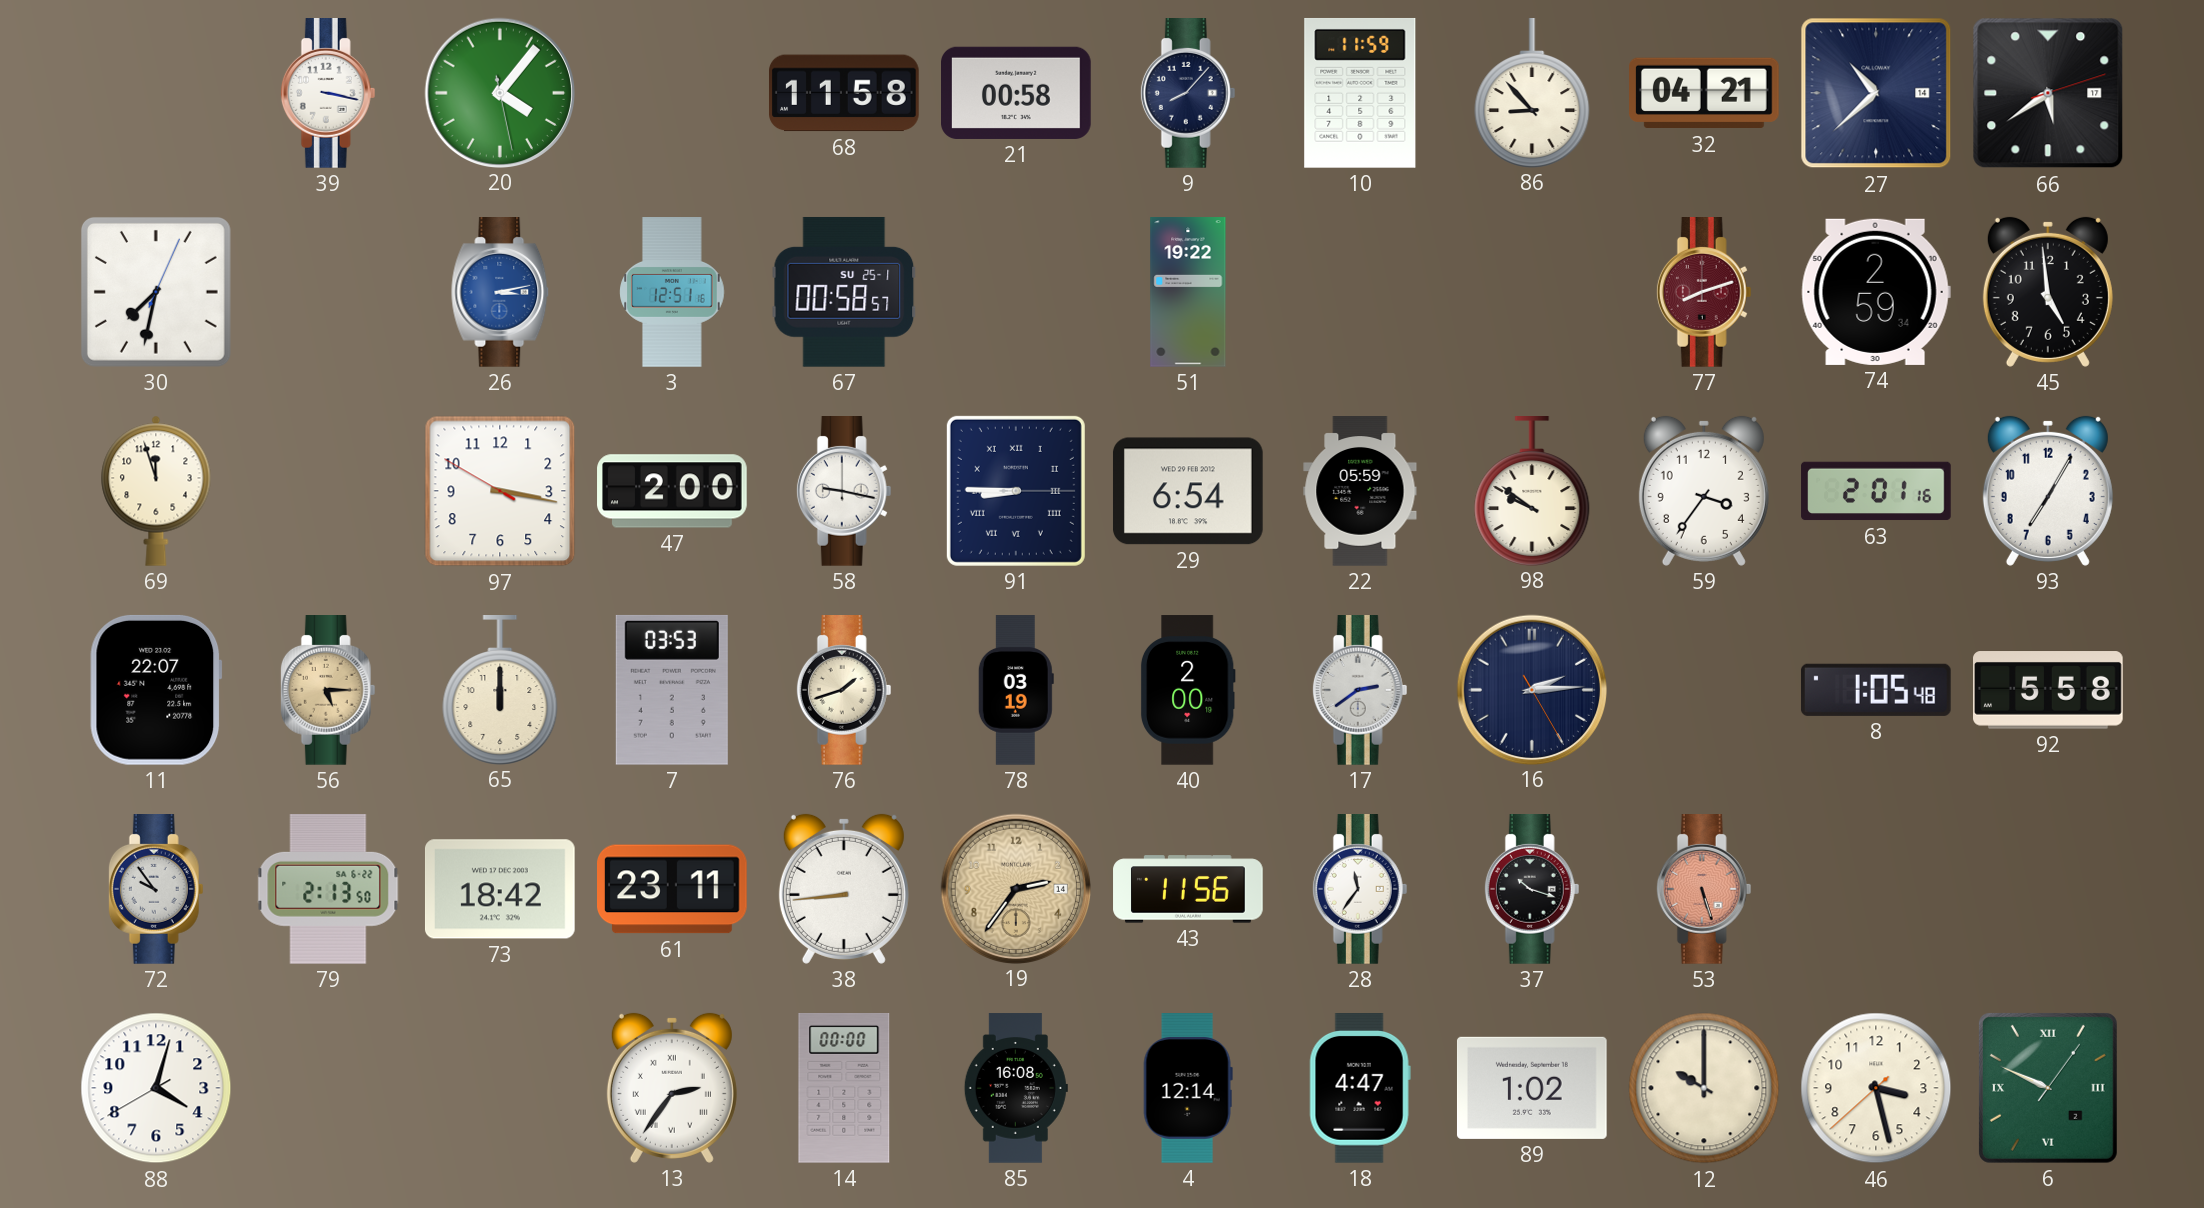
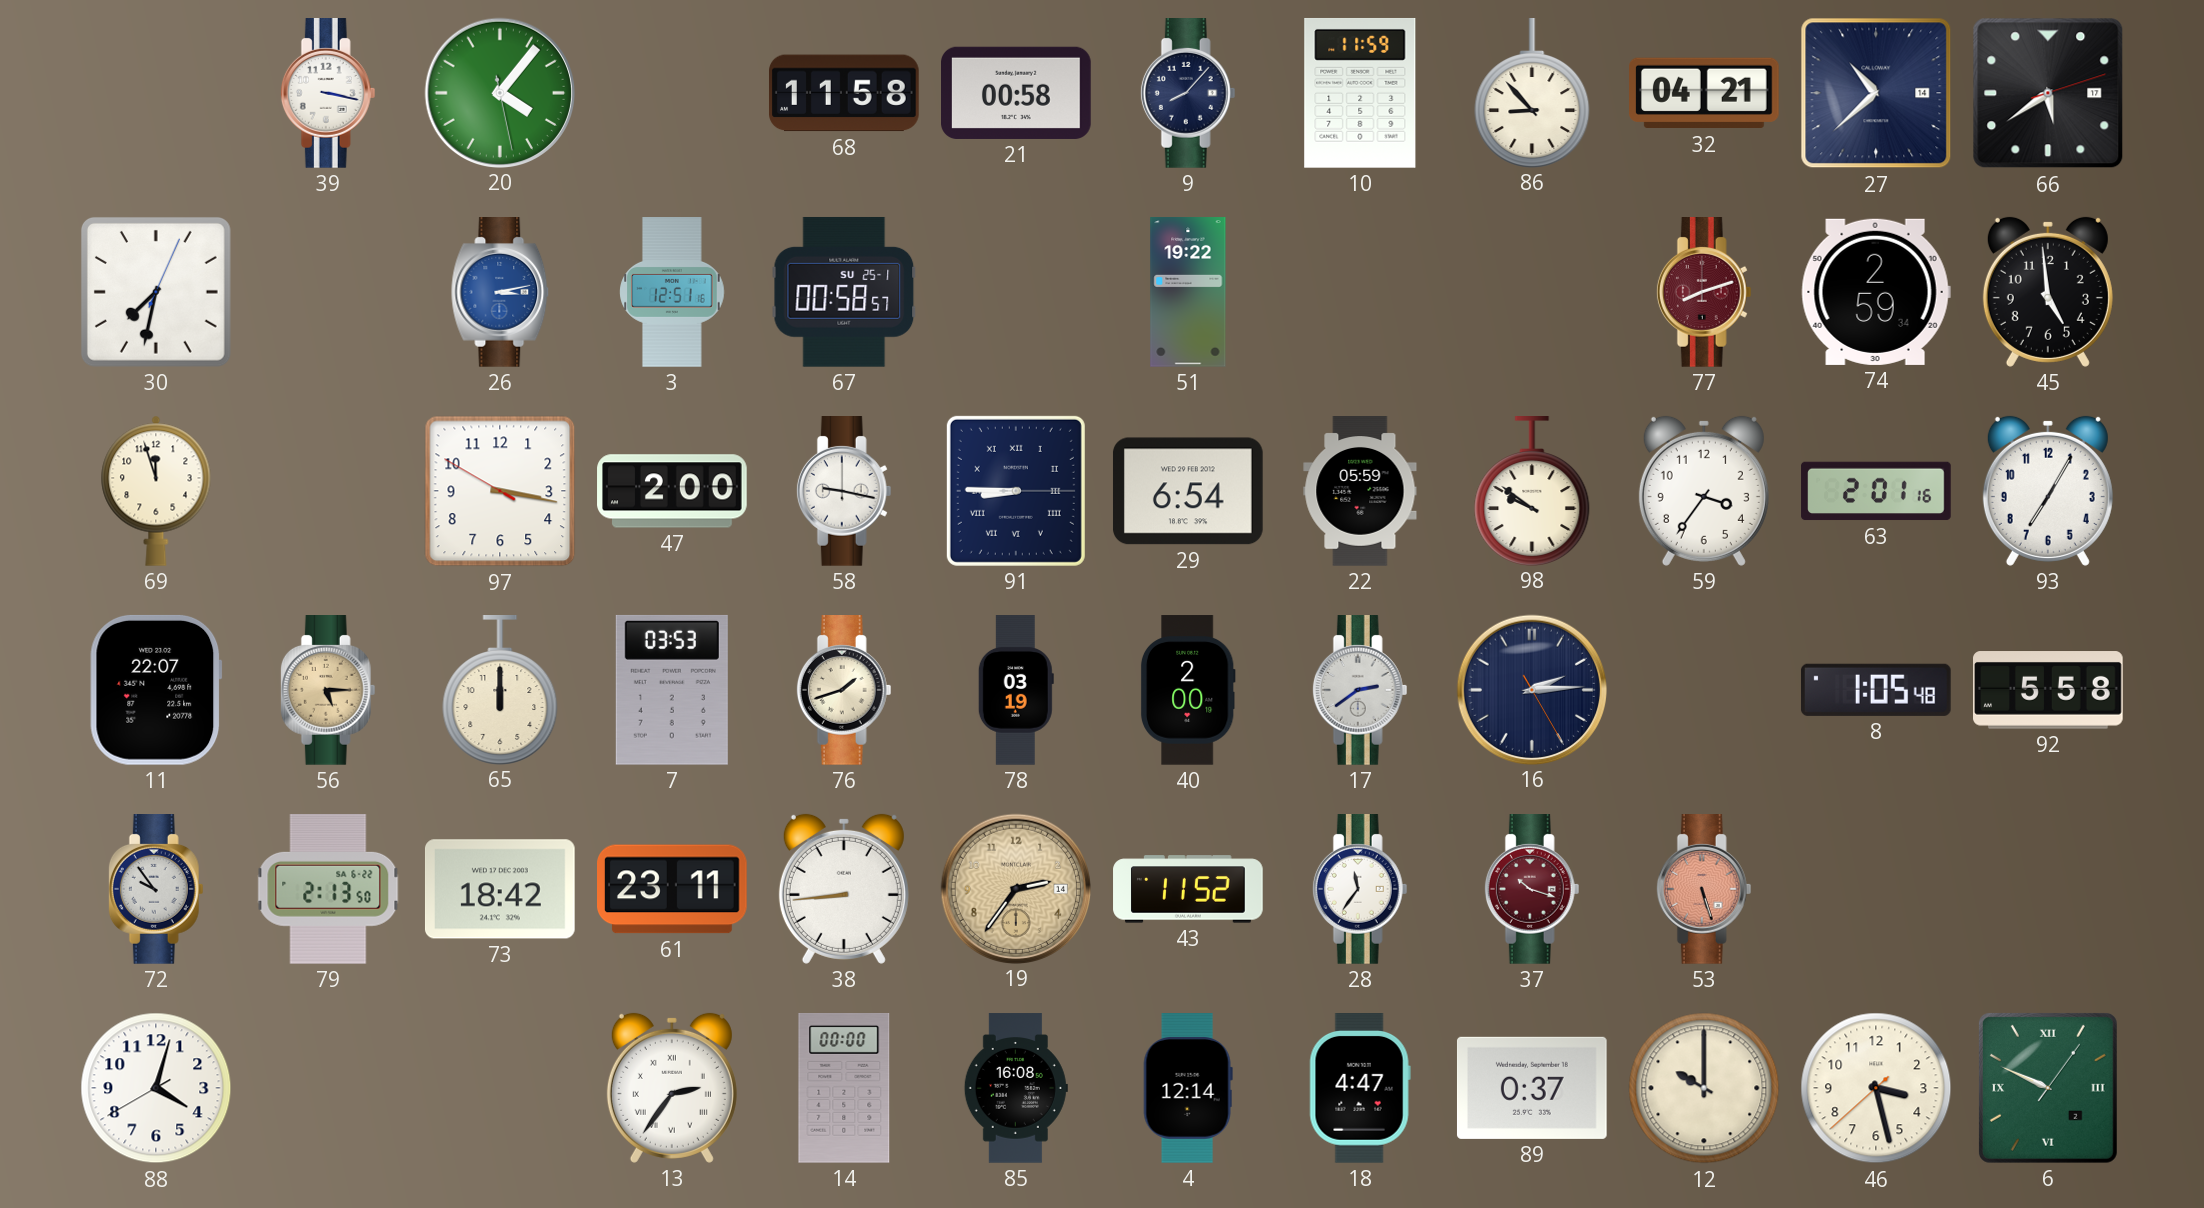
43: 11:56 -> 11:52 (1188, 889)
37 dial: black -> burgundy (1532, 890)
89: 1:02 -> 0:37 (1532, 1088)
